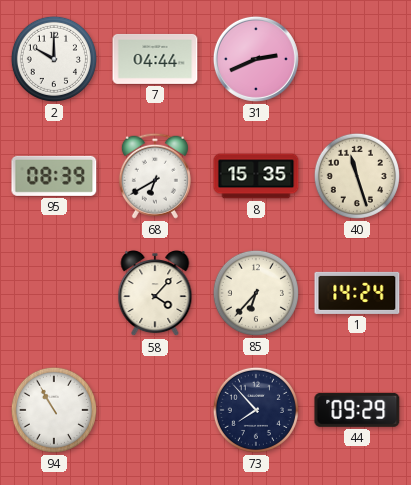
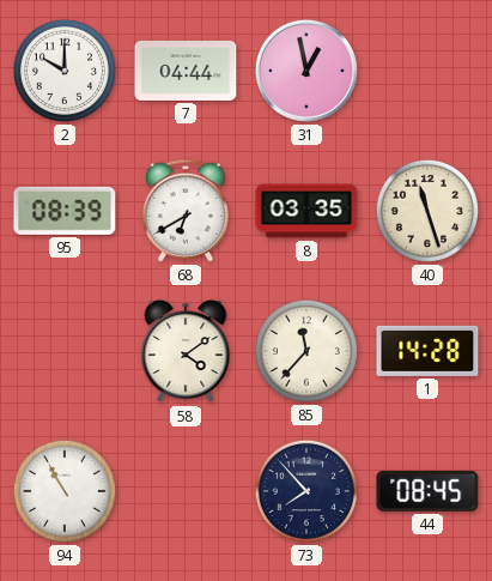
31: 2:41 -> 12:58 (306, 71)
8: 15:35 -> 03:35 (306, 211)
58: 4:07 -> 4:09 (186, 352)
85: 6:37 -> 11:37 (306, 351)
1: 14:24 -> 14:28 (427, 351)
44: 09:29 -> 08:45 (427, 491)
